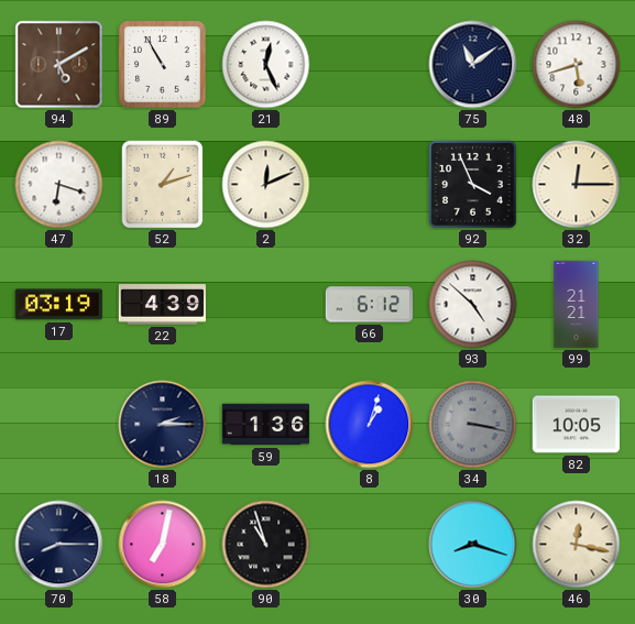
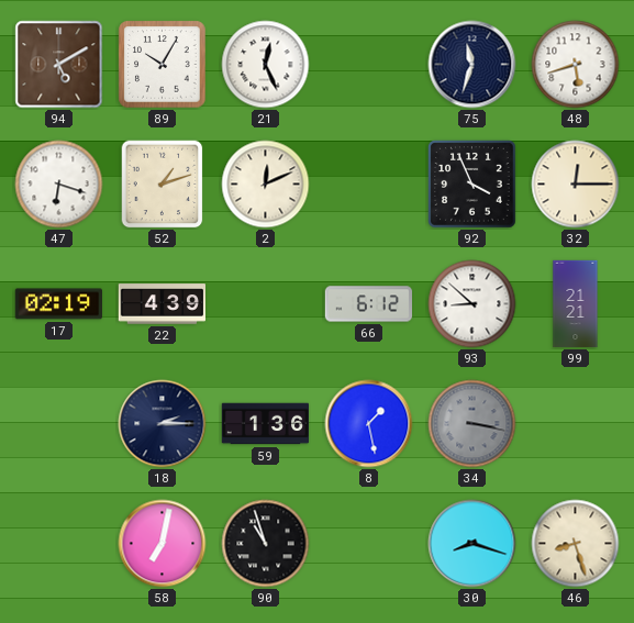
89: 10:55 -> 10:05 (163, 65)
75: 11:09 -> 11:33 (472, 65)
17: 03:19 -> 02:19 (58, 304)
93: 4:52 -> 8:52 (472, 304)
8: 1:03 -> 1:28 (369, 424)
82: 10:05 -> none (576, 425)
70: 8:15 -> none (59, 545)
46: 12:17 -> 8:27 (576, 544)
